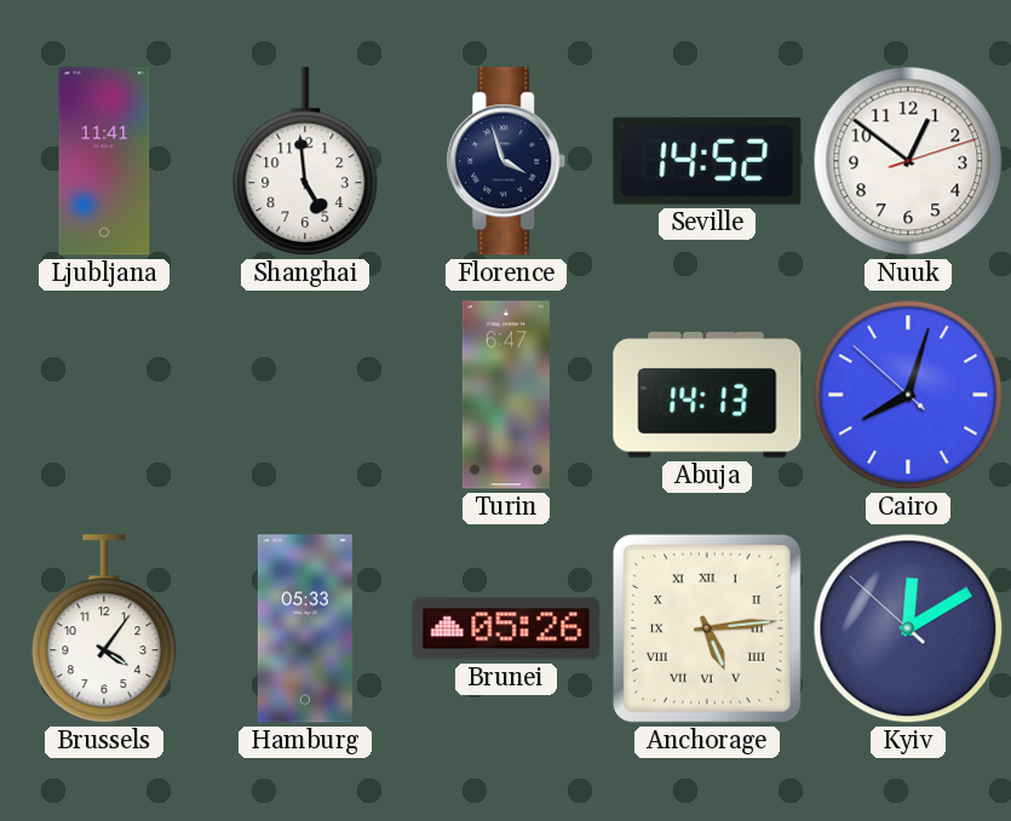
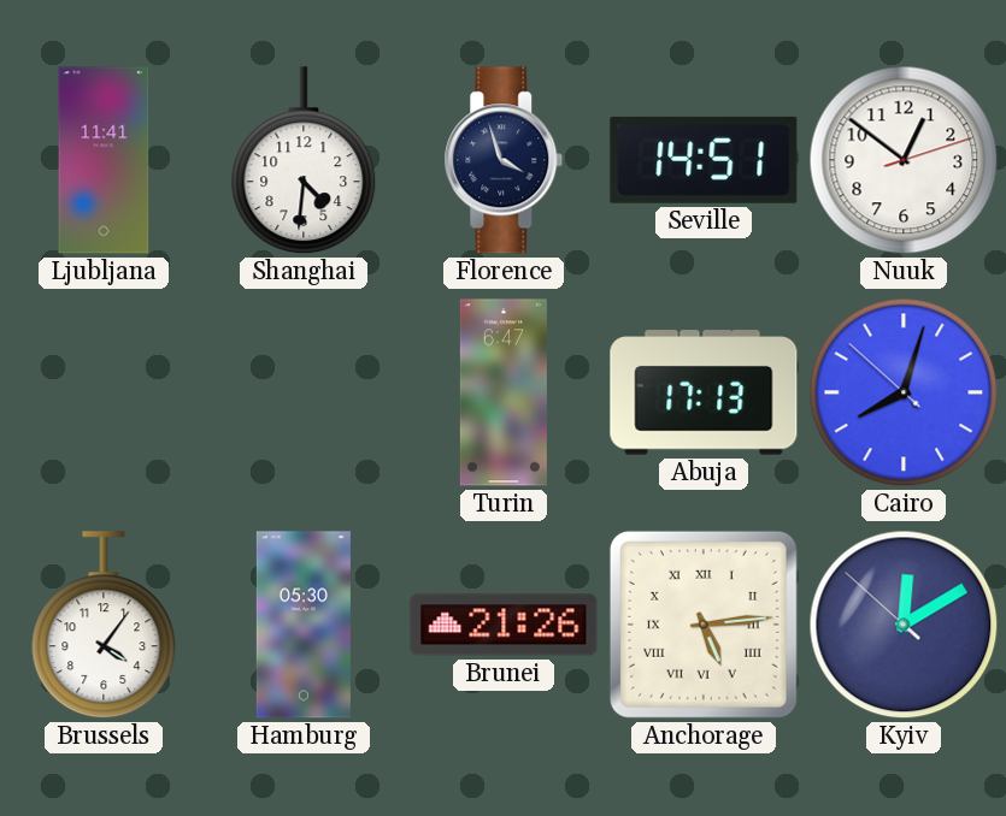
Shanghai: 4:59 -> 4:31 (304, 161)
Seville: 14:52 -> 14:51 (704, 160)
Abuja: 14:13 -> 17:13 (704, 392)
Hamburg: 05:33 -> 05:30 (304, 625)
Brunei: 05:26 -> 21:26 (504, 625)
